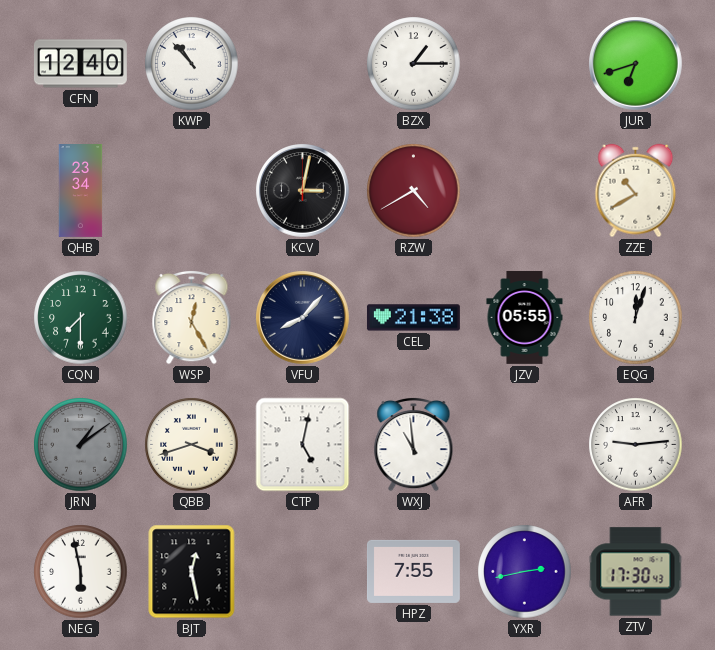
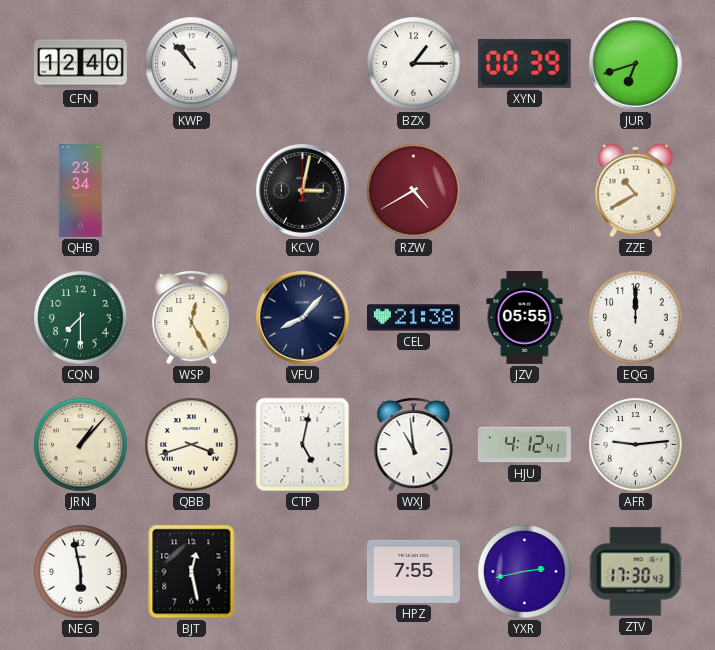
XYN: none -> 00:39 (524, 63)
EQG: 12:03 -> 12:00 (636, 318)
JRN: 1:09 -> 1:07 (81, 445)
JRN dial: grey -> cream (81, 445)
HJU: none -> 4:12 (524, 445)
